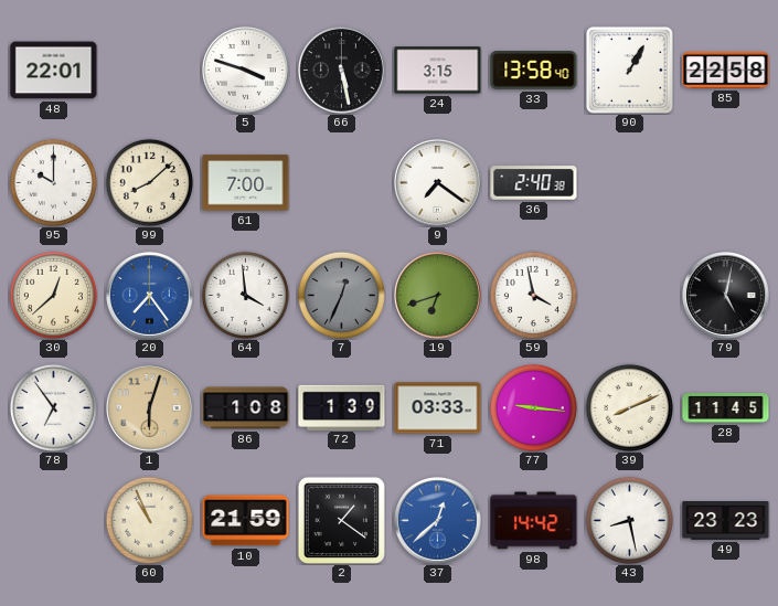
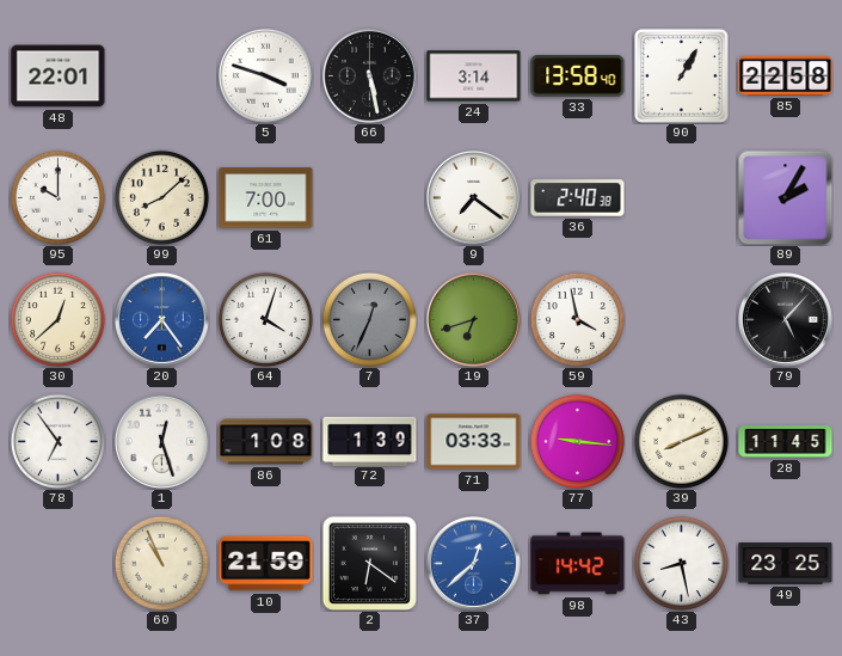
24: 3:15 -> 3:14 (474, 76)
89: none -> 2:05 (785, 197)
64: 3:59 -> 4:03 (265, 319)
79: 5:02 -> 5:07 (786, 320)
1: 6:03 -> 12:27 (162, 442)
1 dial: champagne -> white (162, 442)
2: 1:21 -> 6:21 (369, 563)
49: 23:23 -> 23:25 (786, 564)
